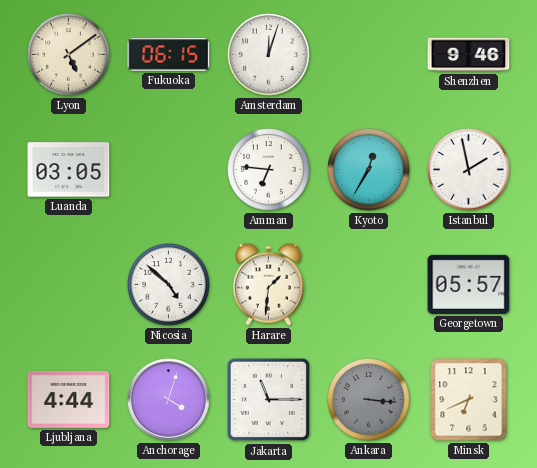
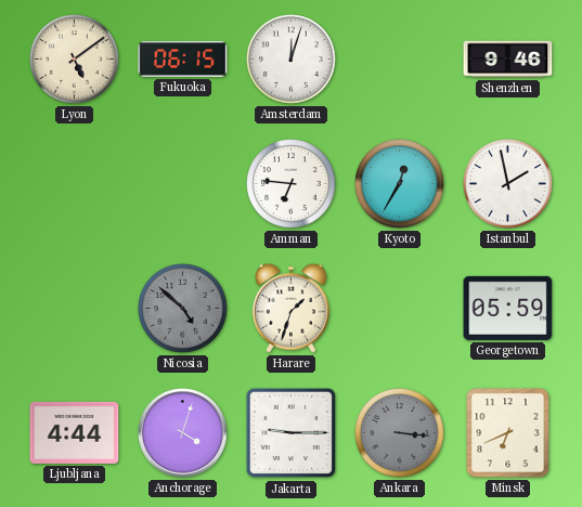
Luanda: 03:05 -> none (69, 170)
Nicosia dial: white -> grey (183, 309)
Harare: 1:31 -> 1:33 (290, 308)
Georgetown: 05:57 -> 05:59 (508, 308)
Jakarta: 11:15 -> 9:15 (292, 433)
